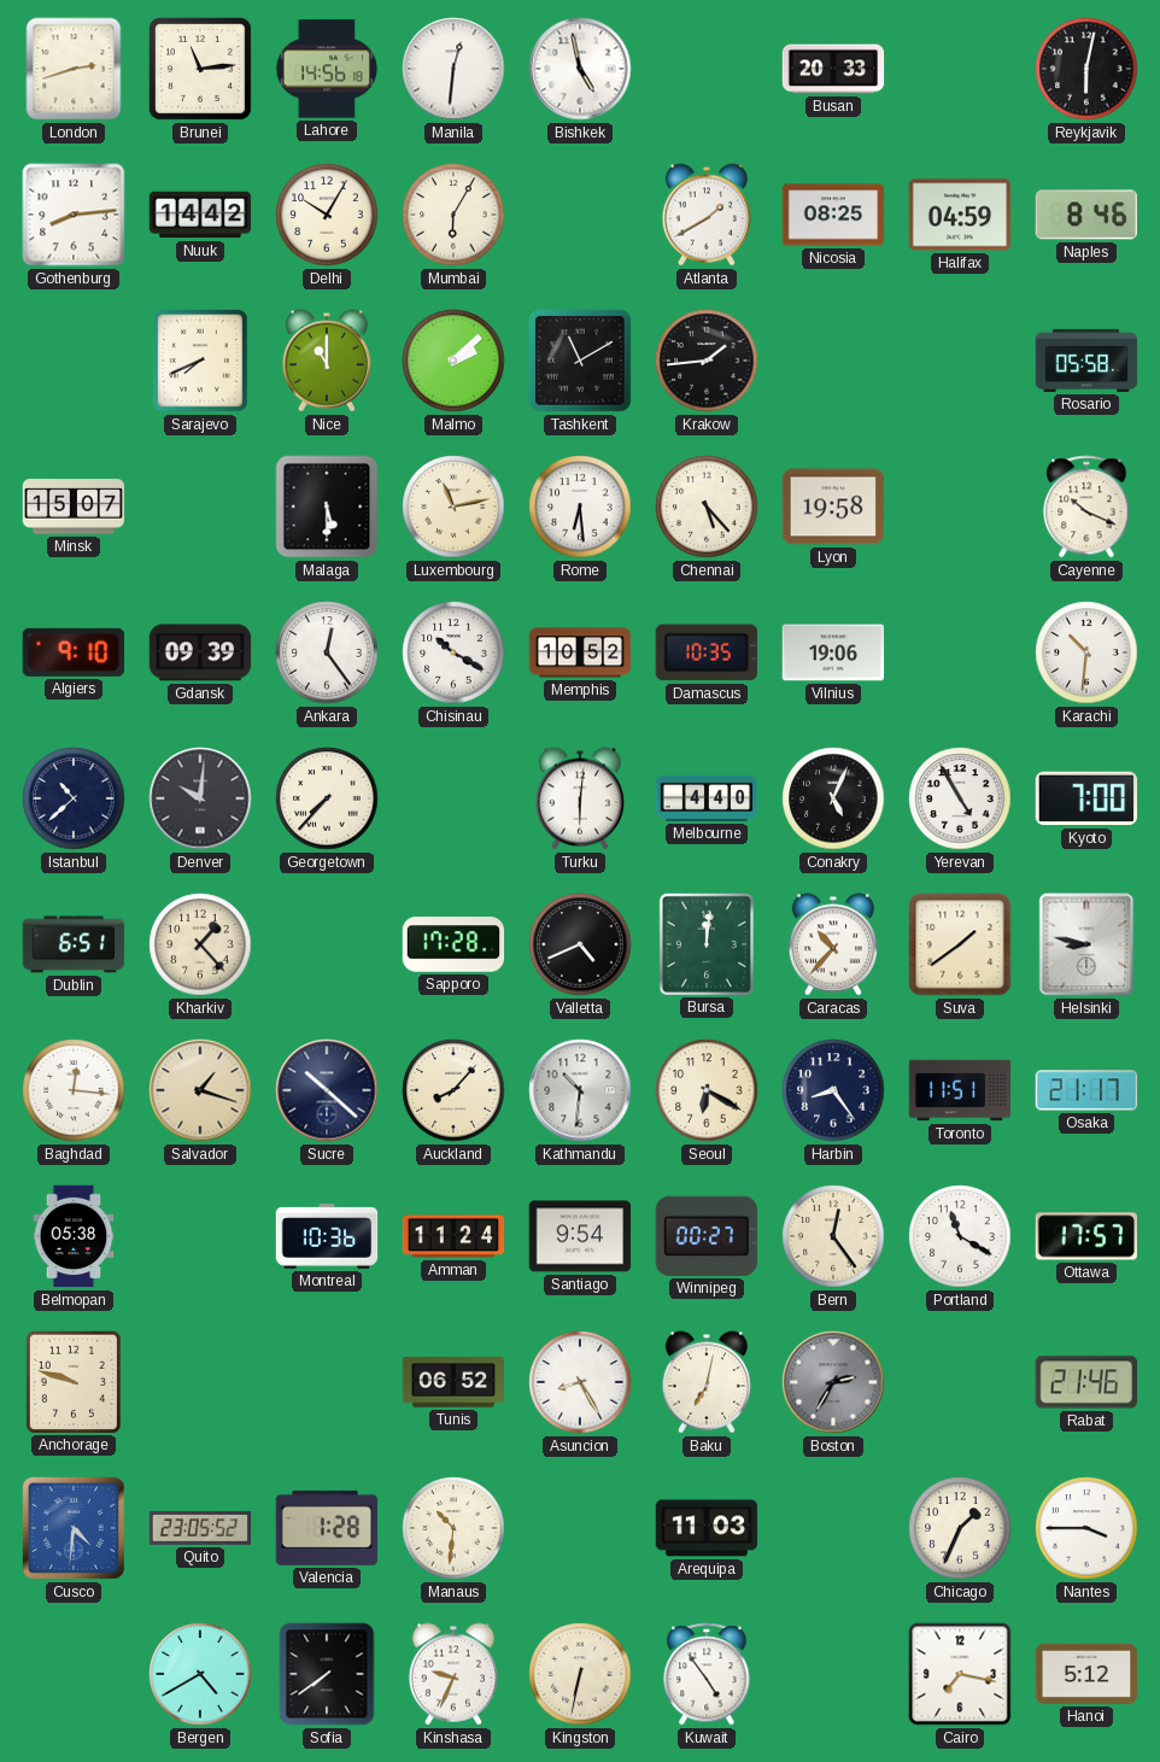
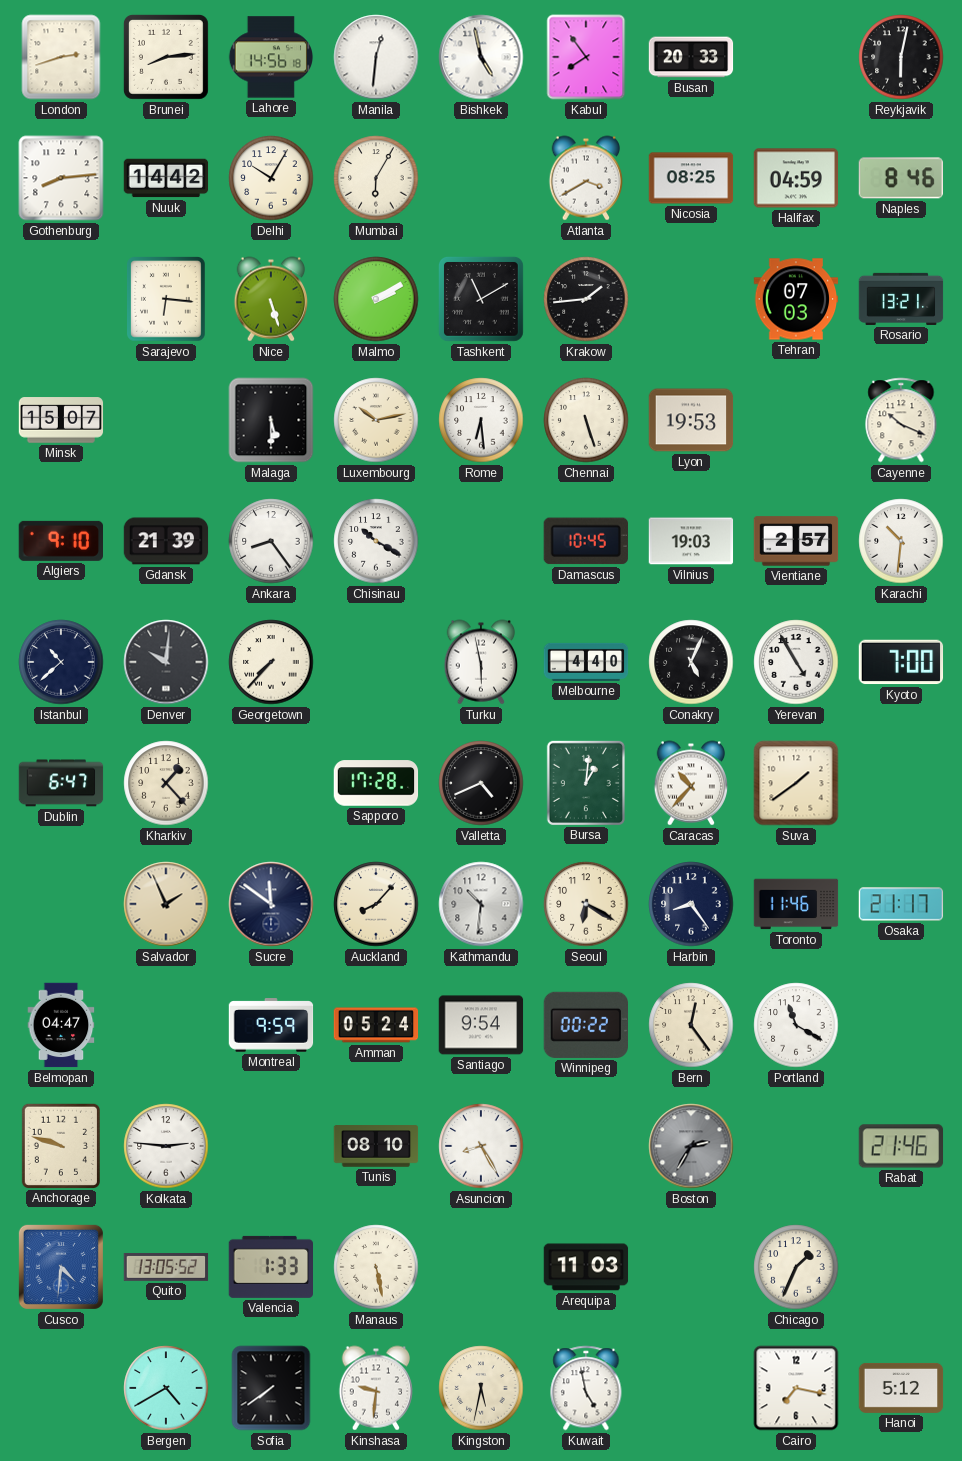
Brunei: 11:14 -> 8:14 (166, 57)
Kabul: none -> 7:54 (586, 57)
Atlanta: 1:40 -> 3:40 (585, 178)
Sarajevo: 7:41 -> 6:16 (167, 300)
Nice: 11:00 -> 5:27 (270, 299)
Malmo: 2:08 -> 2:10 (376, 299)
Tehran: none -> 07:03 (796, 299)
Rosario: 05:58 -> 13:21 (901, 299)
Luxembourg: 11:13 -> 10:13 (376, 420)
Chennai: 5:23 -> 5:27 (586, 420)
Lyon: 19:58 -> 19:53 (691, 420)
Gdansk: 09:39 -> 21:39 (166, 541)
Ankara: 12:24 -> 8:24 (271, 541)
Memphis: 10:52 -> none (580, 652)
Damascus: 10:35 -> 10:45 (586, 541)
Vilnius: 19:06 -> 19:03 (691, 541)
Vientiane: none -> 2:57 (796, 541)
Turku: 6:01 -> 5:58 (480, 662)
Dublin: 6:51 -> 6:47 (61, 783)
Bursa: 12:01 -> 1:01 (586, 782)
Helsinki: 8:47 -> none (1086, 944)
Baghdad: 12:16 -> none (74, 1090)
Salvador: 1:18 -> 1:56 (166, 904)
Sucre: 10:22 -> 11:51 (271, 904)
Toronto: 11:51 -> 11:46 (796, 904)
Belmopan: 05:38 -> 04:47 (61, 1025)
Montreal: 10:36 -> 9:59 (271, 1025)
Amman: 11:24 -> 05:24 (376, 1025)
Winnipeg: 00:27 -> 00:22 (585, 1025)
Ottawa: 17:57 -> none (1085, 1236)
Kolkata: none -> 2:46 (166, 1146)
Tunis: 06:52 -> 08:10 (376, 1146)
Baku: 7:02 -> none (705, 1382)
Quito: 23:05 -> 13:05 (166, 1268)
Valencia: 1:28 -> 1:33 (270, 1267)
Manaus: 10:31 -> 5:28 (376, 1267)
Nantes: 3:45 -> none (1086, 1528)
Kinshasa: 9:34 -> 9:31 (375, 1388)
Kingston: 6:32 -> 5:32 (481, 1388)
Kuwait: 4:54 -> 4:58 (586, 1388)
